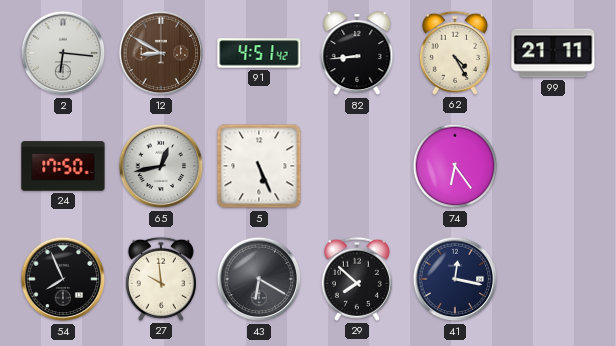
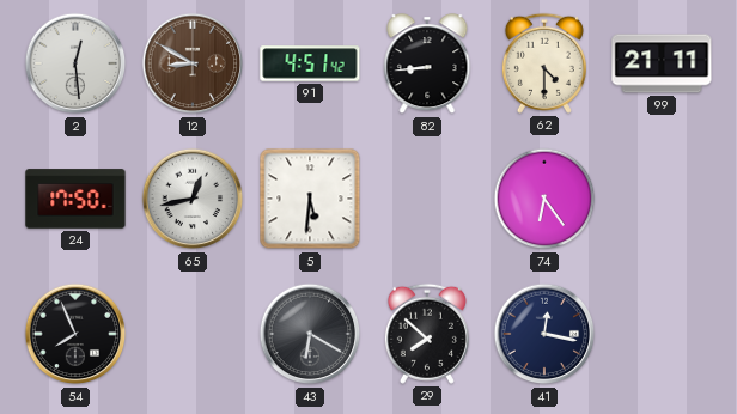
2: 6:16 -> 12:29 (75, 63)
62: 4:25 -> 4:30 (544, 63)
5: 5:26 -> 5:31 (310, 199)
27: 9:59 -> none (161, 279)
